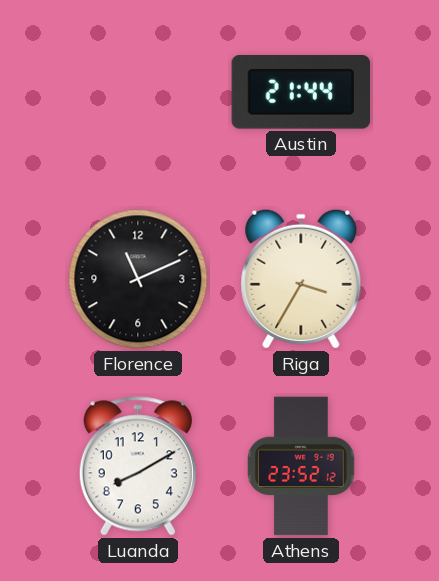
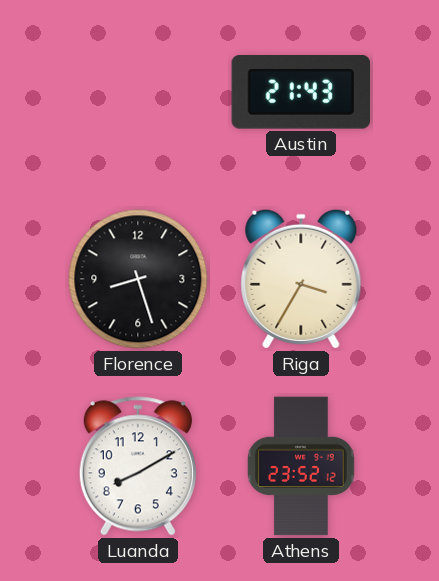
Austin: 21:44 -> 21:43 (300, 93)
Florence: 11:11 -> 8:27 (138, 279)
